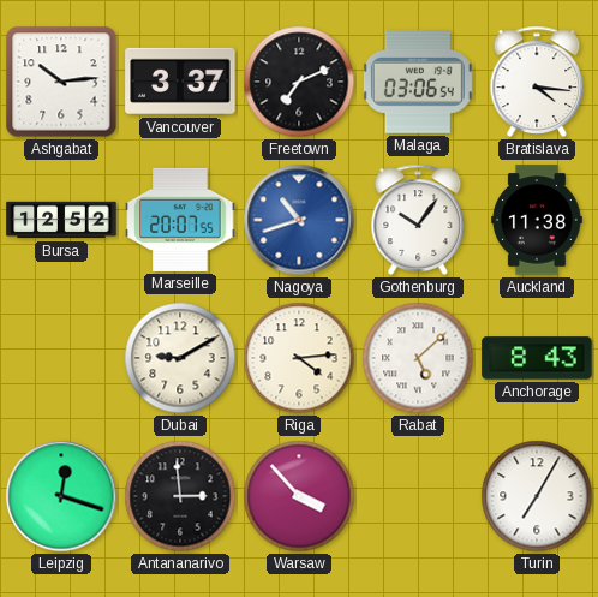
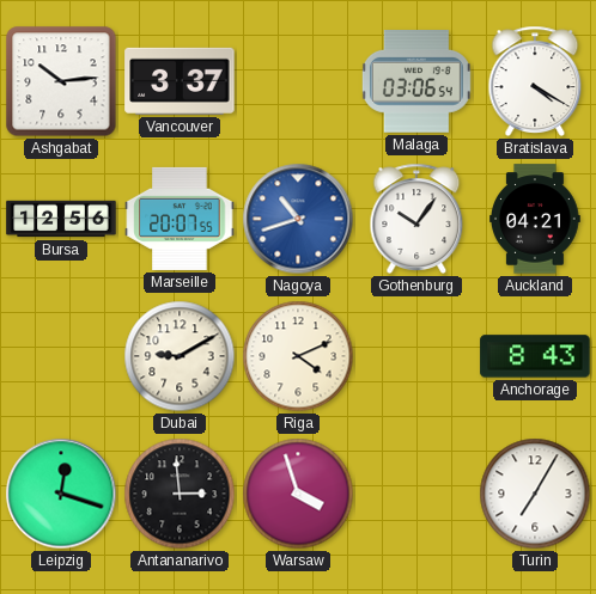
Freetown: 7:11 -> none (299, 82)
Bratislava: 4:16 -> 4:20 (535, 81)
Bursa: 12:52 -> 12:56 (61, 219)
Auckland: 11:38 -> 04:21 (535, 219)
Riga: 4:14 -> 4:11 (298, 356)
Rabat: 5:08 -> none (418, 358)
Warsaw: 3:53 -> 3:57 (298, 494)
